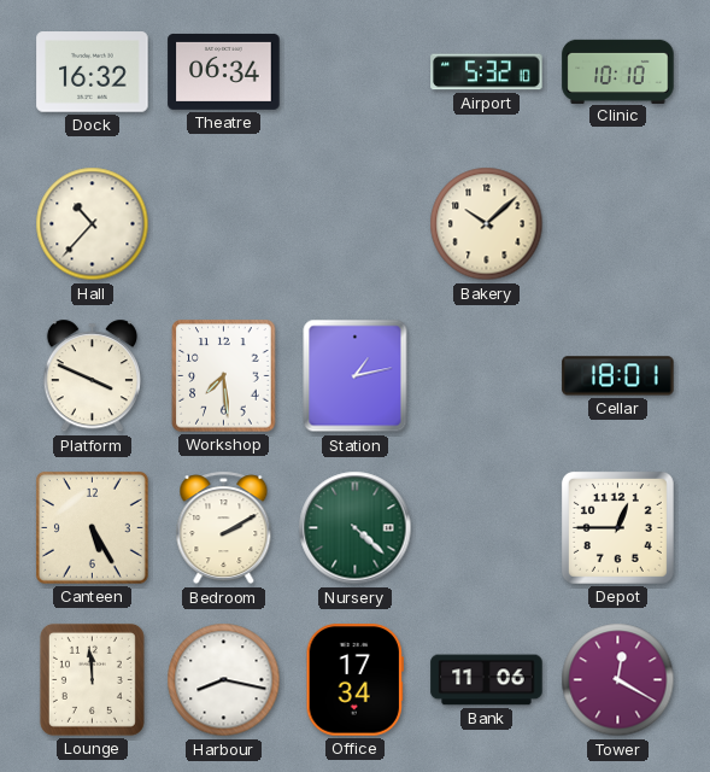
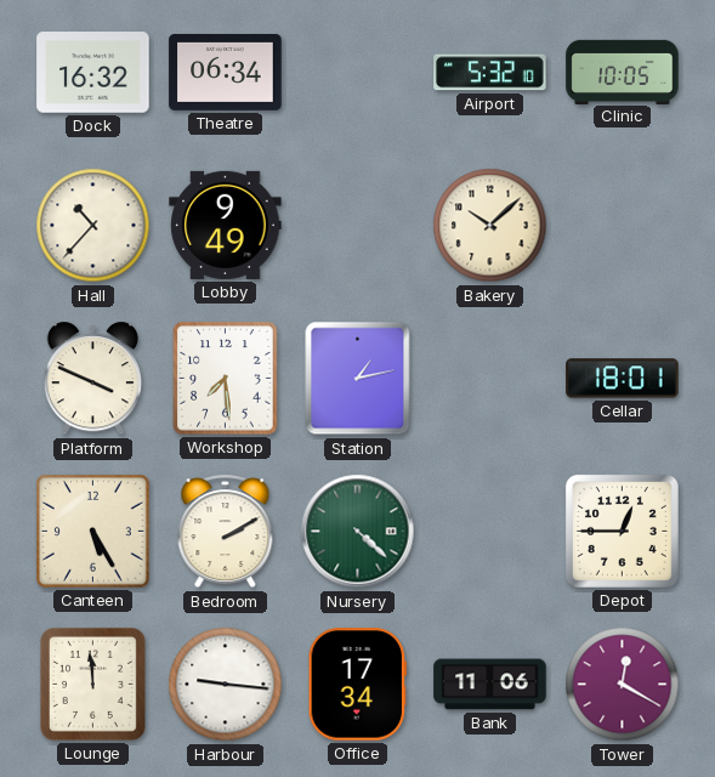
Clinic: 10:10 -> 10:05 (623, 72)
Lobby: none -> 9:49 (226, 225)
Harbour: 8:17 -> 9:16 (226, 685)
